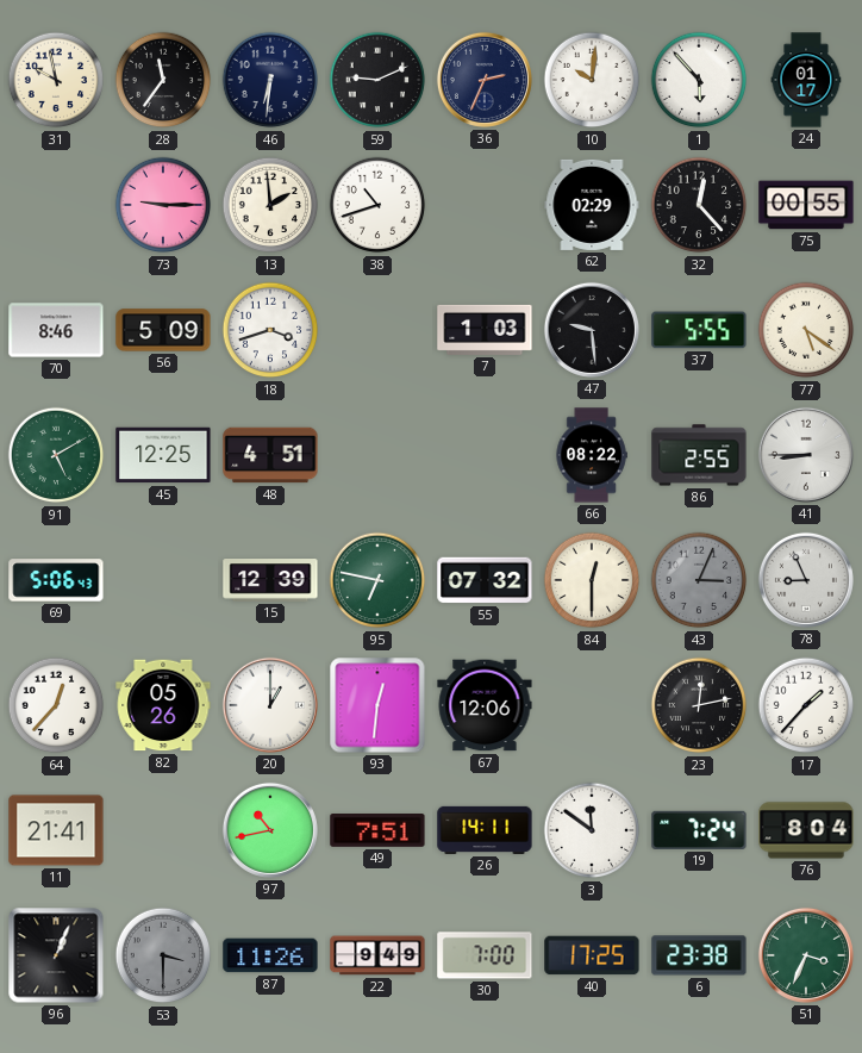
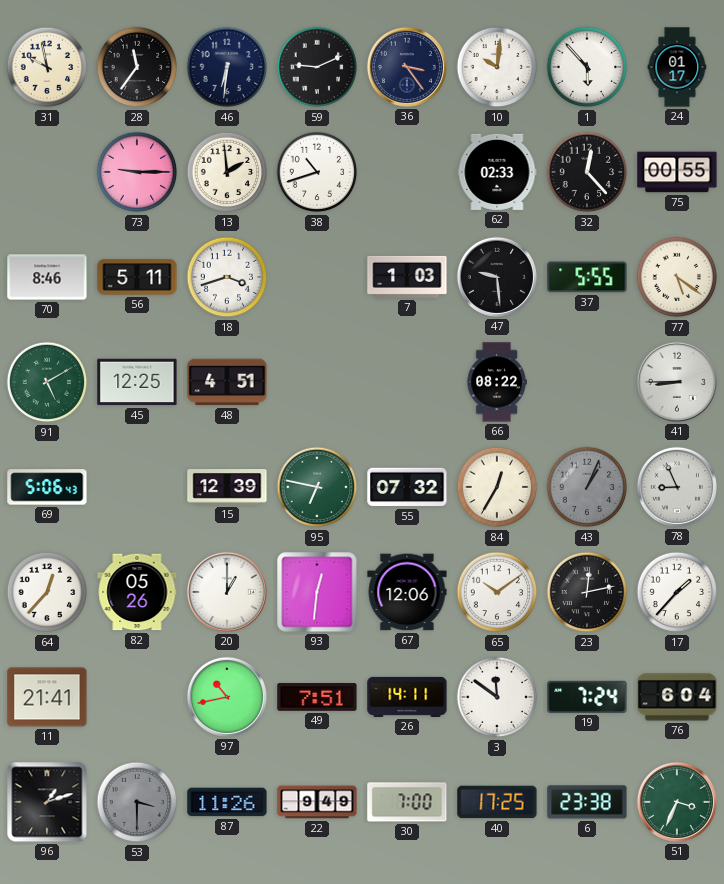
36: 2:34 -> 3:24 (407, 67)
62: 02:29 -> 02:33 (497, 172)
56: 5:09 -> 5:11 (137, 277)
86: 2:55 -> none (699, 455)
84: 12:30 -> 12:35 (497, 487)
43: 3:04 -> 1:04 (587, 487)
65: none -> 10:09 (497, 592)
76: 8:04 -> 6:04 (677, 697)
96: 1:04 -> 1:12 (47, 802)
